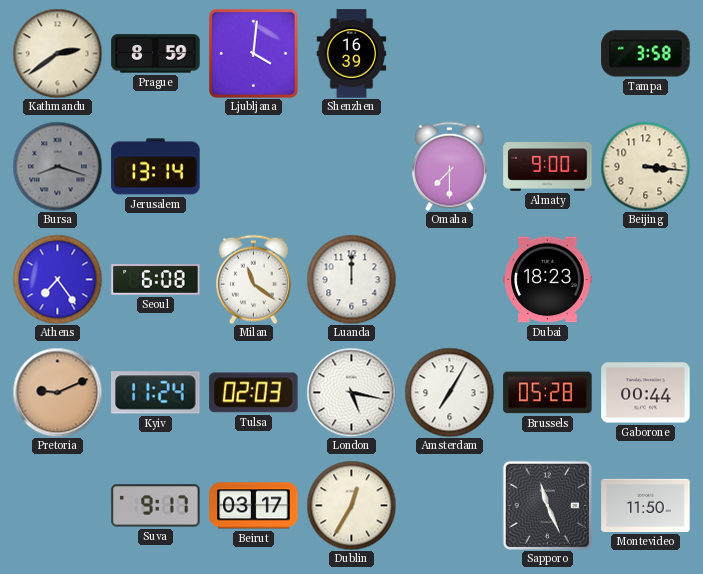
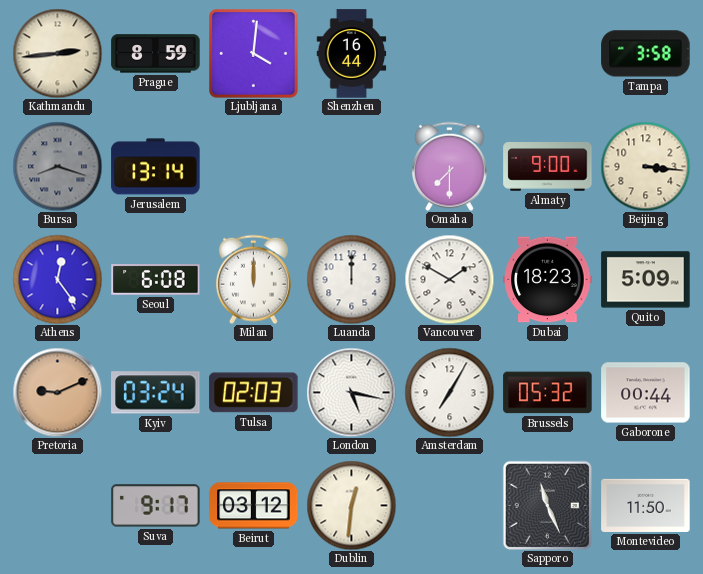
Kathmandu: 2:39 -> 2:44 (57, 53)
Shenzhen: 16:39 -> 16:44 (352, 54)
Athens: 7:24 -> 12:24 (57, 279)
Milan: 11:21 -> 12:00 (253, 279)
Vancouver: none -> 1:50 (449, 279)
Quito: none -> 5:09 (646, 280)
Kyiv: 11:24 -> 03:24 (156, 393)
Brussels: 05:28 -> 05:32 (548, 393)
Beirut: 03:17 -> 03:12 (254, 506)
Dublin: 12:35 -> 12:31 (351, 505)
